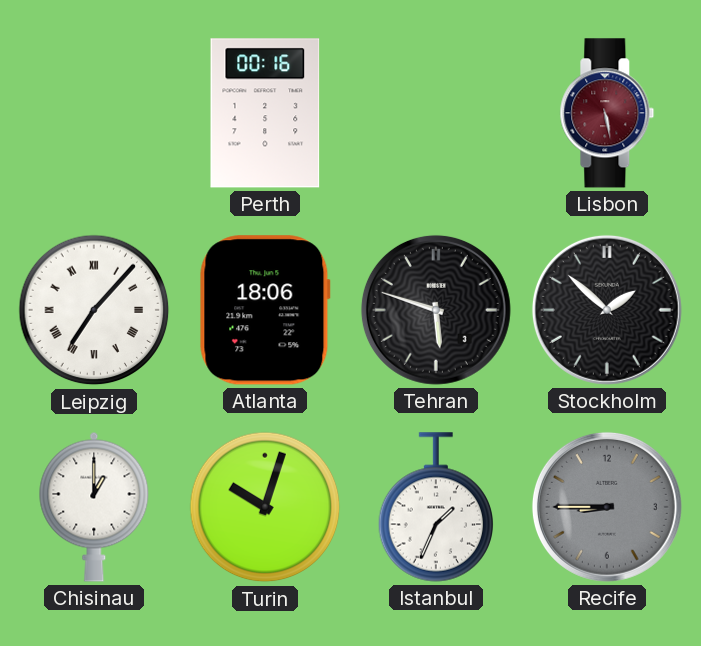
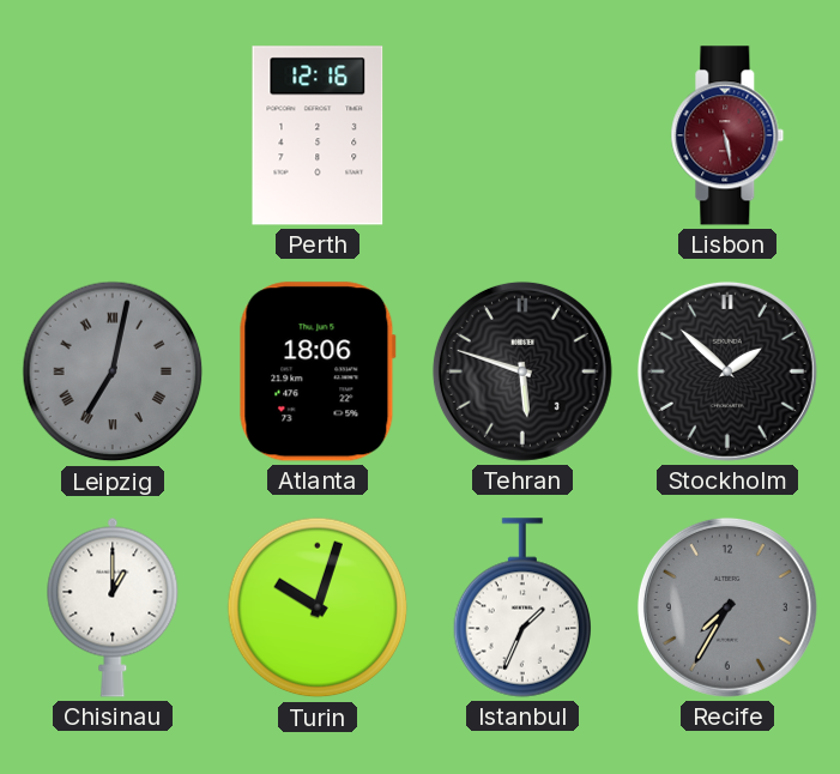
Perth: 00:16 -> 12:16 (318, 135)
Leipzig: 7:07 -> 7:02 (113, 371)
Leipzig dial: white -> grey (113, 371)
Recife: 8:45 -> 7:35 (727, 607)
